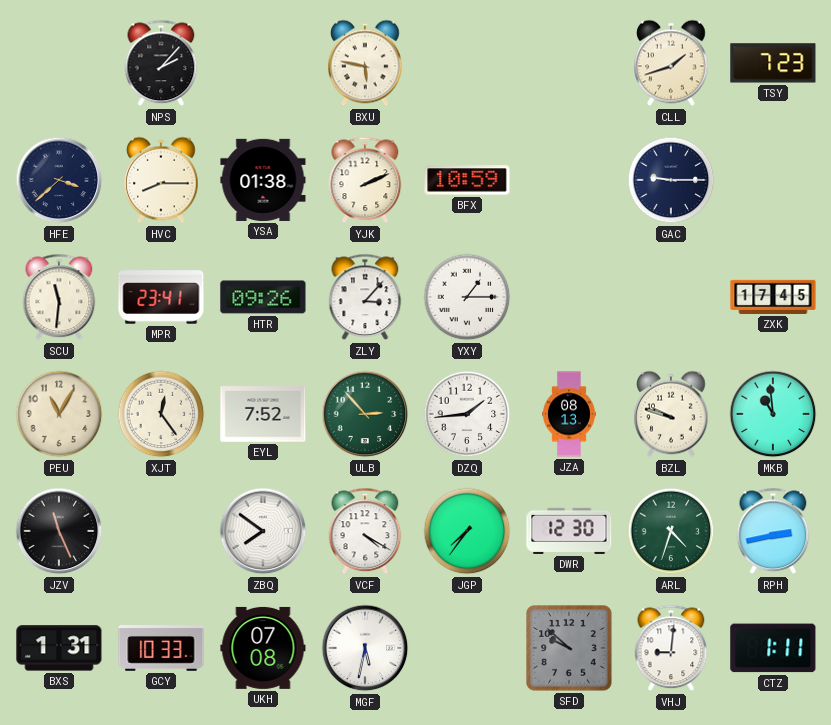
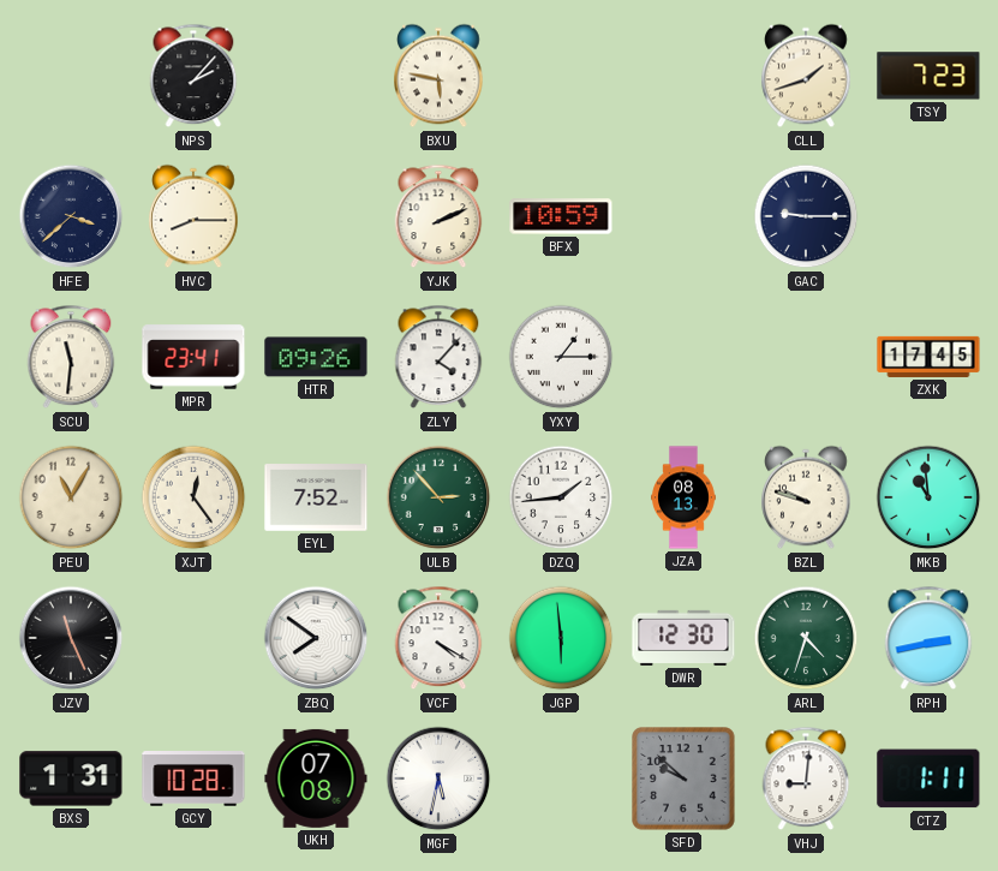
YSA: 01:38 -> none (263, 180)
ZLY: 3:07 -> 4:07 (438, 357)
JGP: 7:36 -> 5:59 (561, 638)
GCY: 10:33 -> 10:28 (193, 780)
